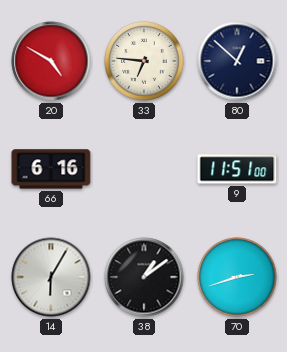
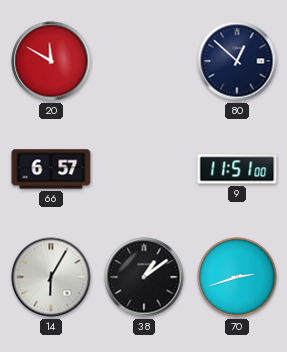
20: 4:50 -> 11:50 (51, 61)
33: 6:46 -> none (144, 61)
66: 6:16 -> 6:57 (51, 169)
